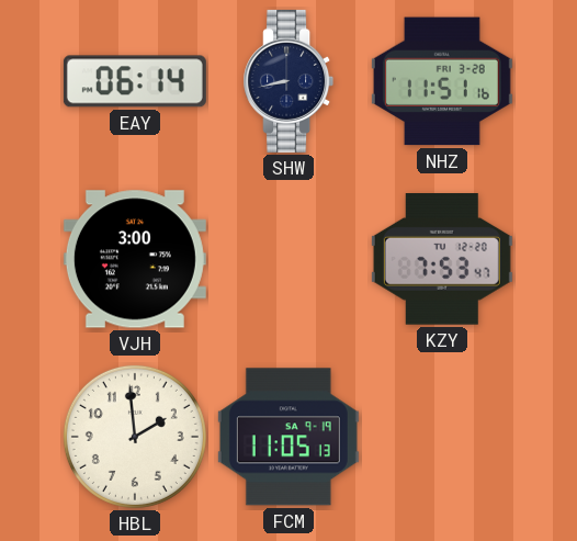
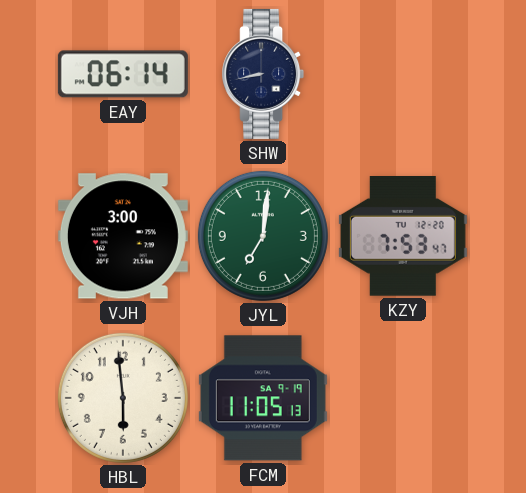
NHZ: 11:51 -> none (442, 81)
JYL: none -> 7:01 (263, 236)
HBL: 1:59 -> 5:59 (123, 398)
